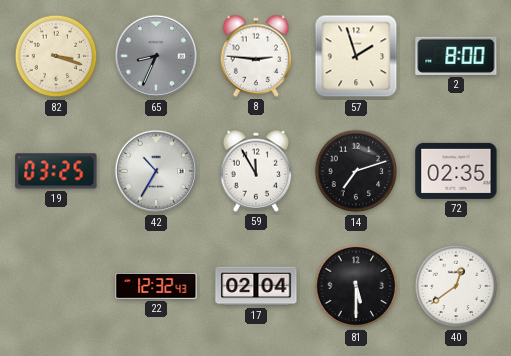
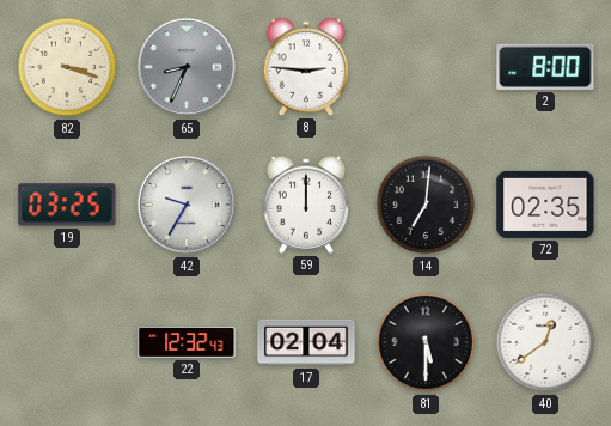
57: 1:57 -> none (356, 56)
42: 10:35 -> 9:35 (187, 205)
59: 11:55 -> 12:00 (306, 205)
14: 7:12 -> 7:01 (426, 205)
